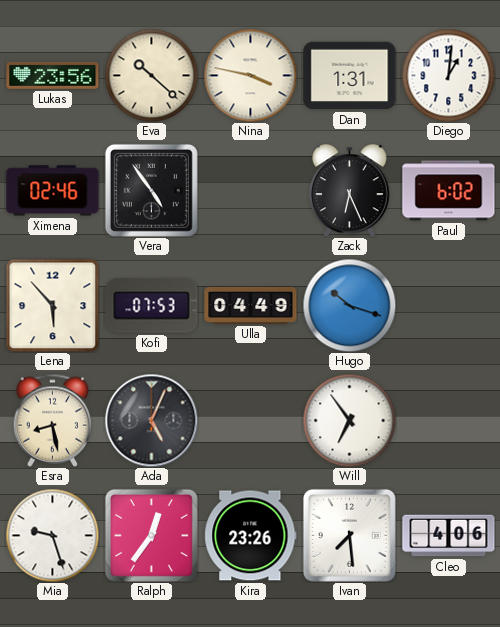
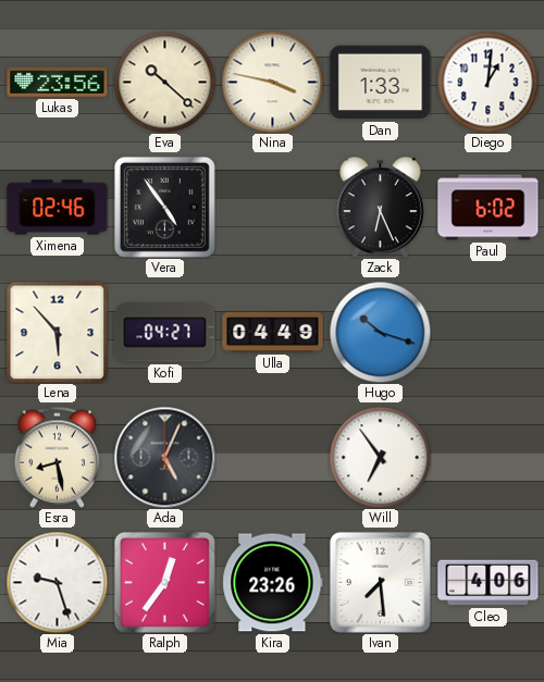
Dan: 1:31 -> 1:33 (381, 83)
Kofi: 07:53 -> 04:27 (165, 333)
